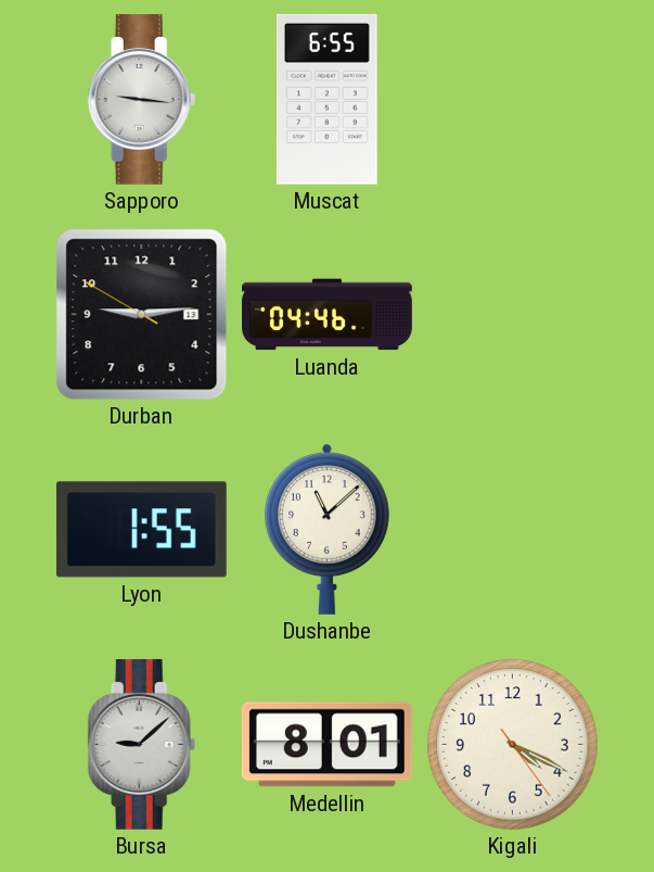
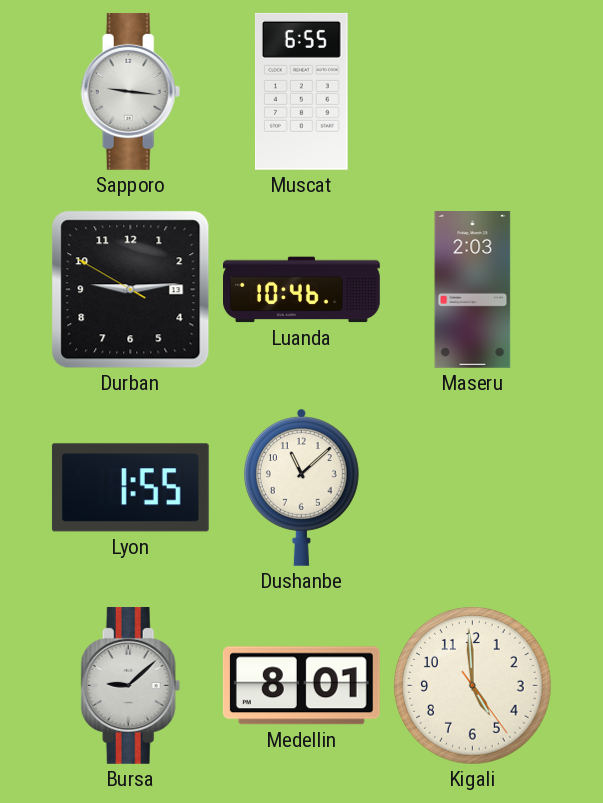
Luanda: 04:46 -> 10:46 (302, 290)
Maseru: none -> 2:03 (473, 290)
Kigali: 4:19 -> 4:59 (473, 686)
